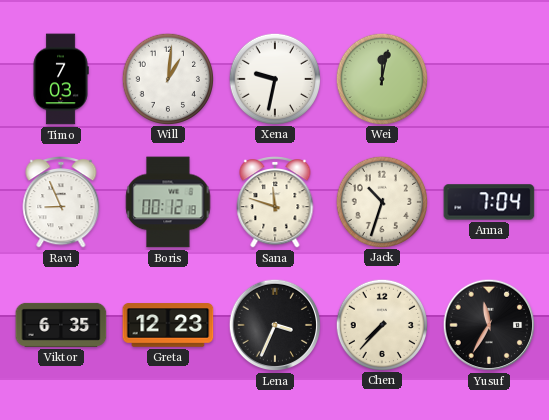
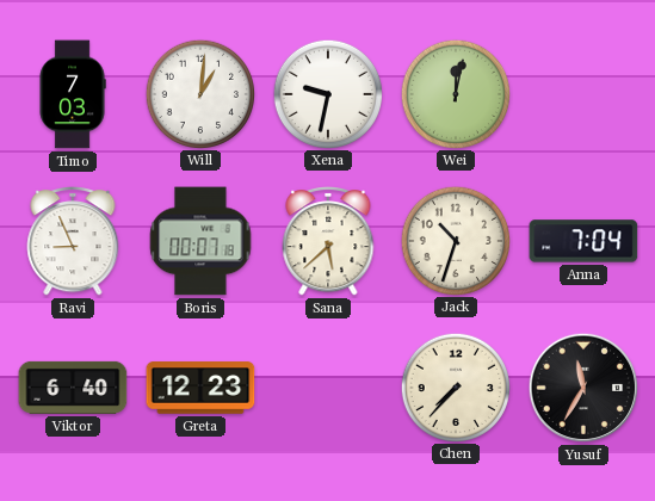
Boris: 00:12 -> 00:07 (200, 241)
Sana: 11:48 -> 5:38 (328, 242)
Viktor: 6:35 -> 6:40 (73, 388)
Lena: 3:34 -> none (275, 325)
